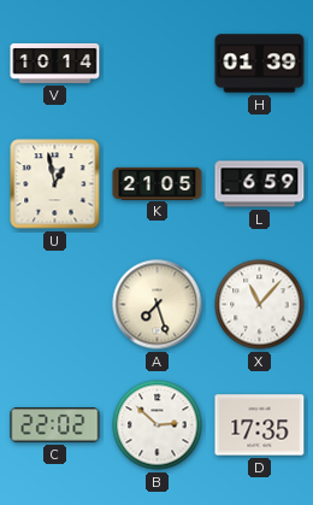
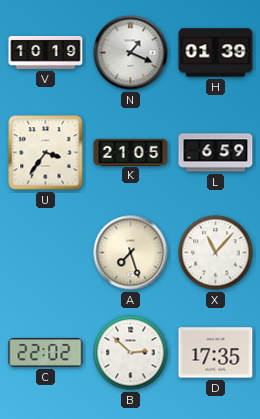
V: 10:14 -> 10:19 (46, 52)
N: none -> 1:19 (131, 53)
U: 12:58 -> 3:36 (46, 153)
